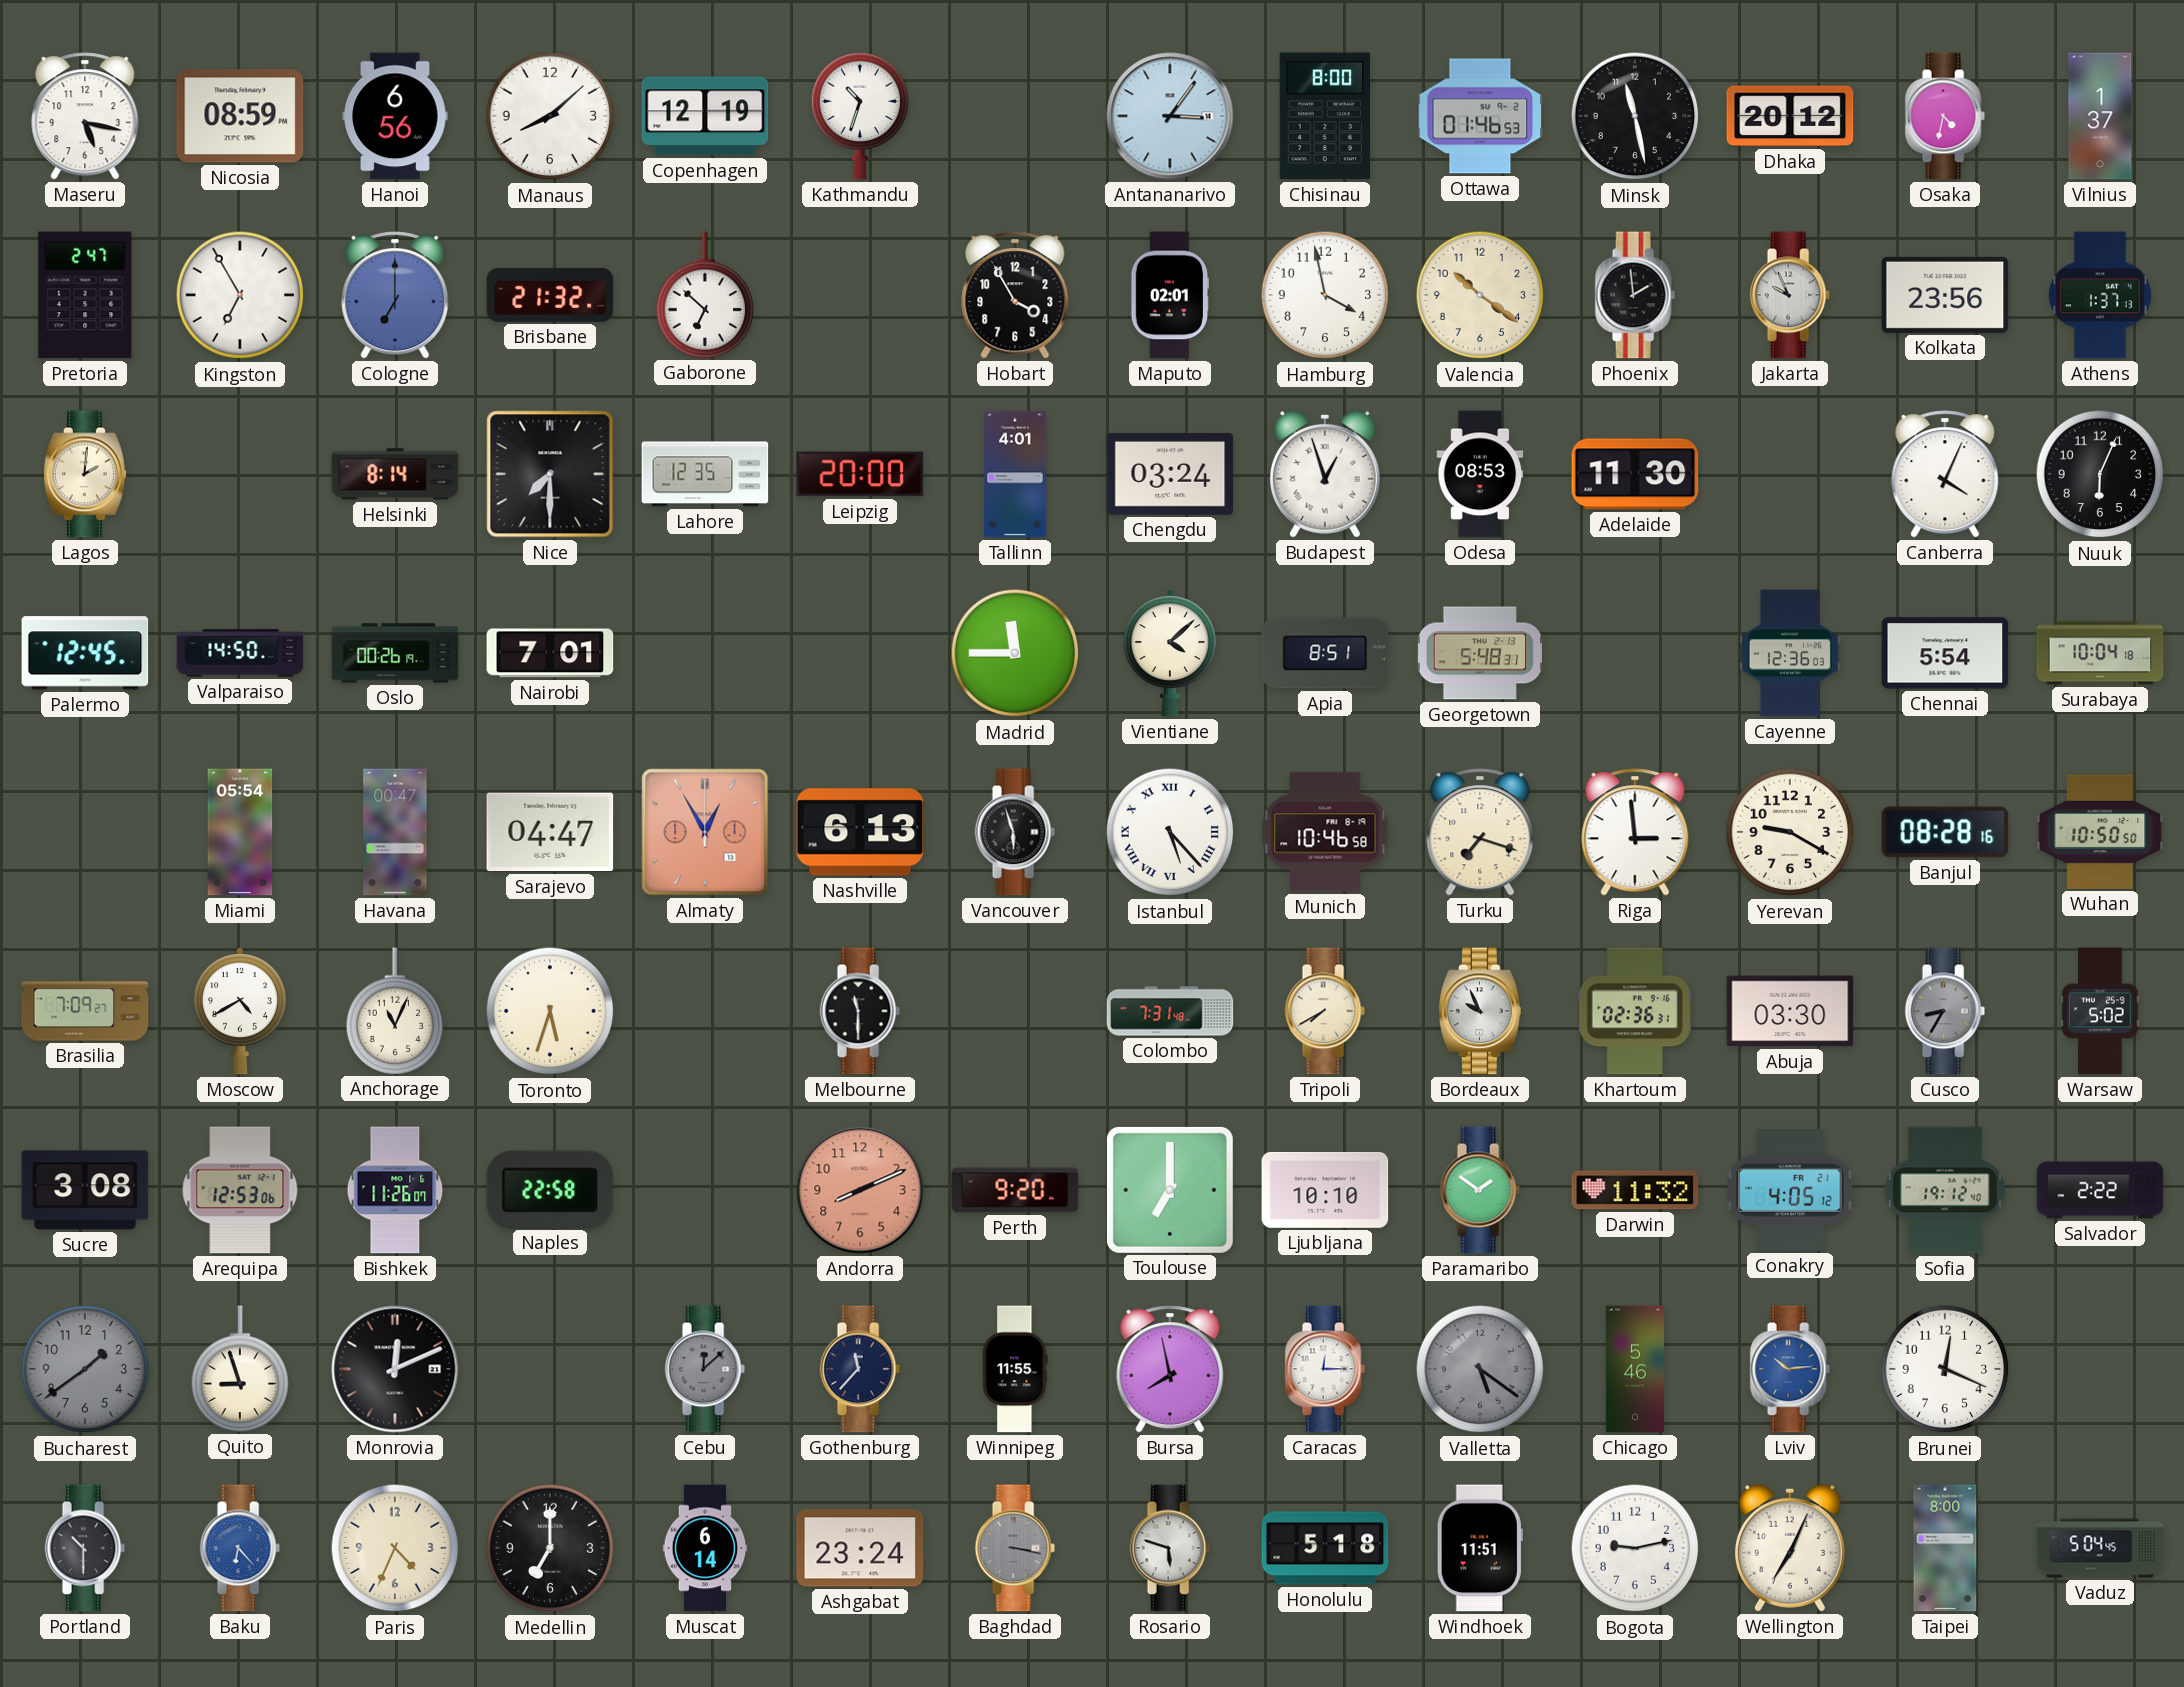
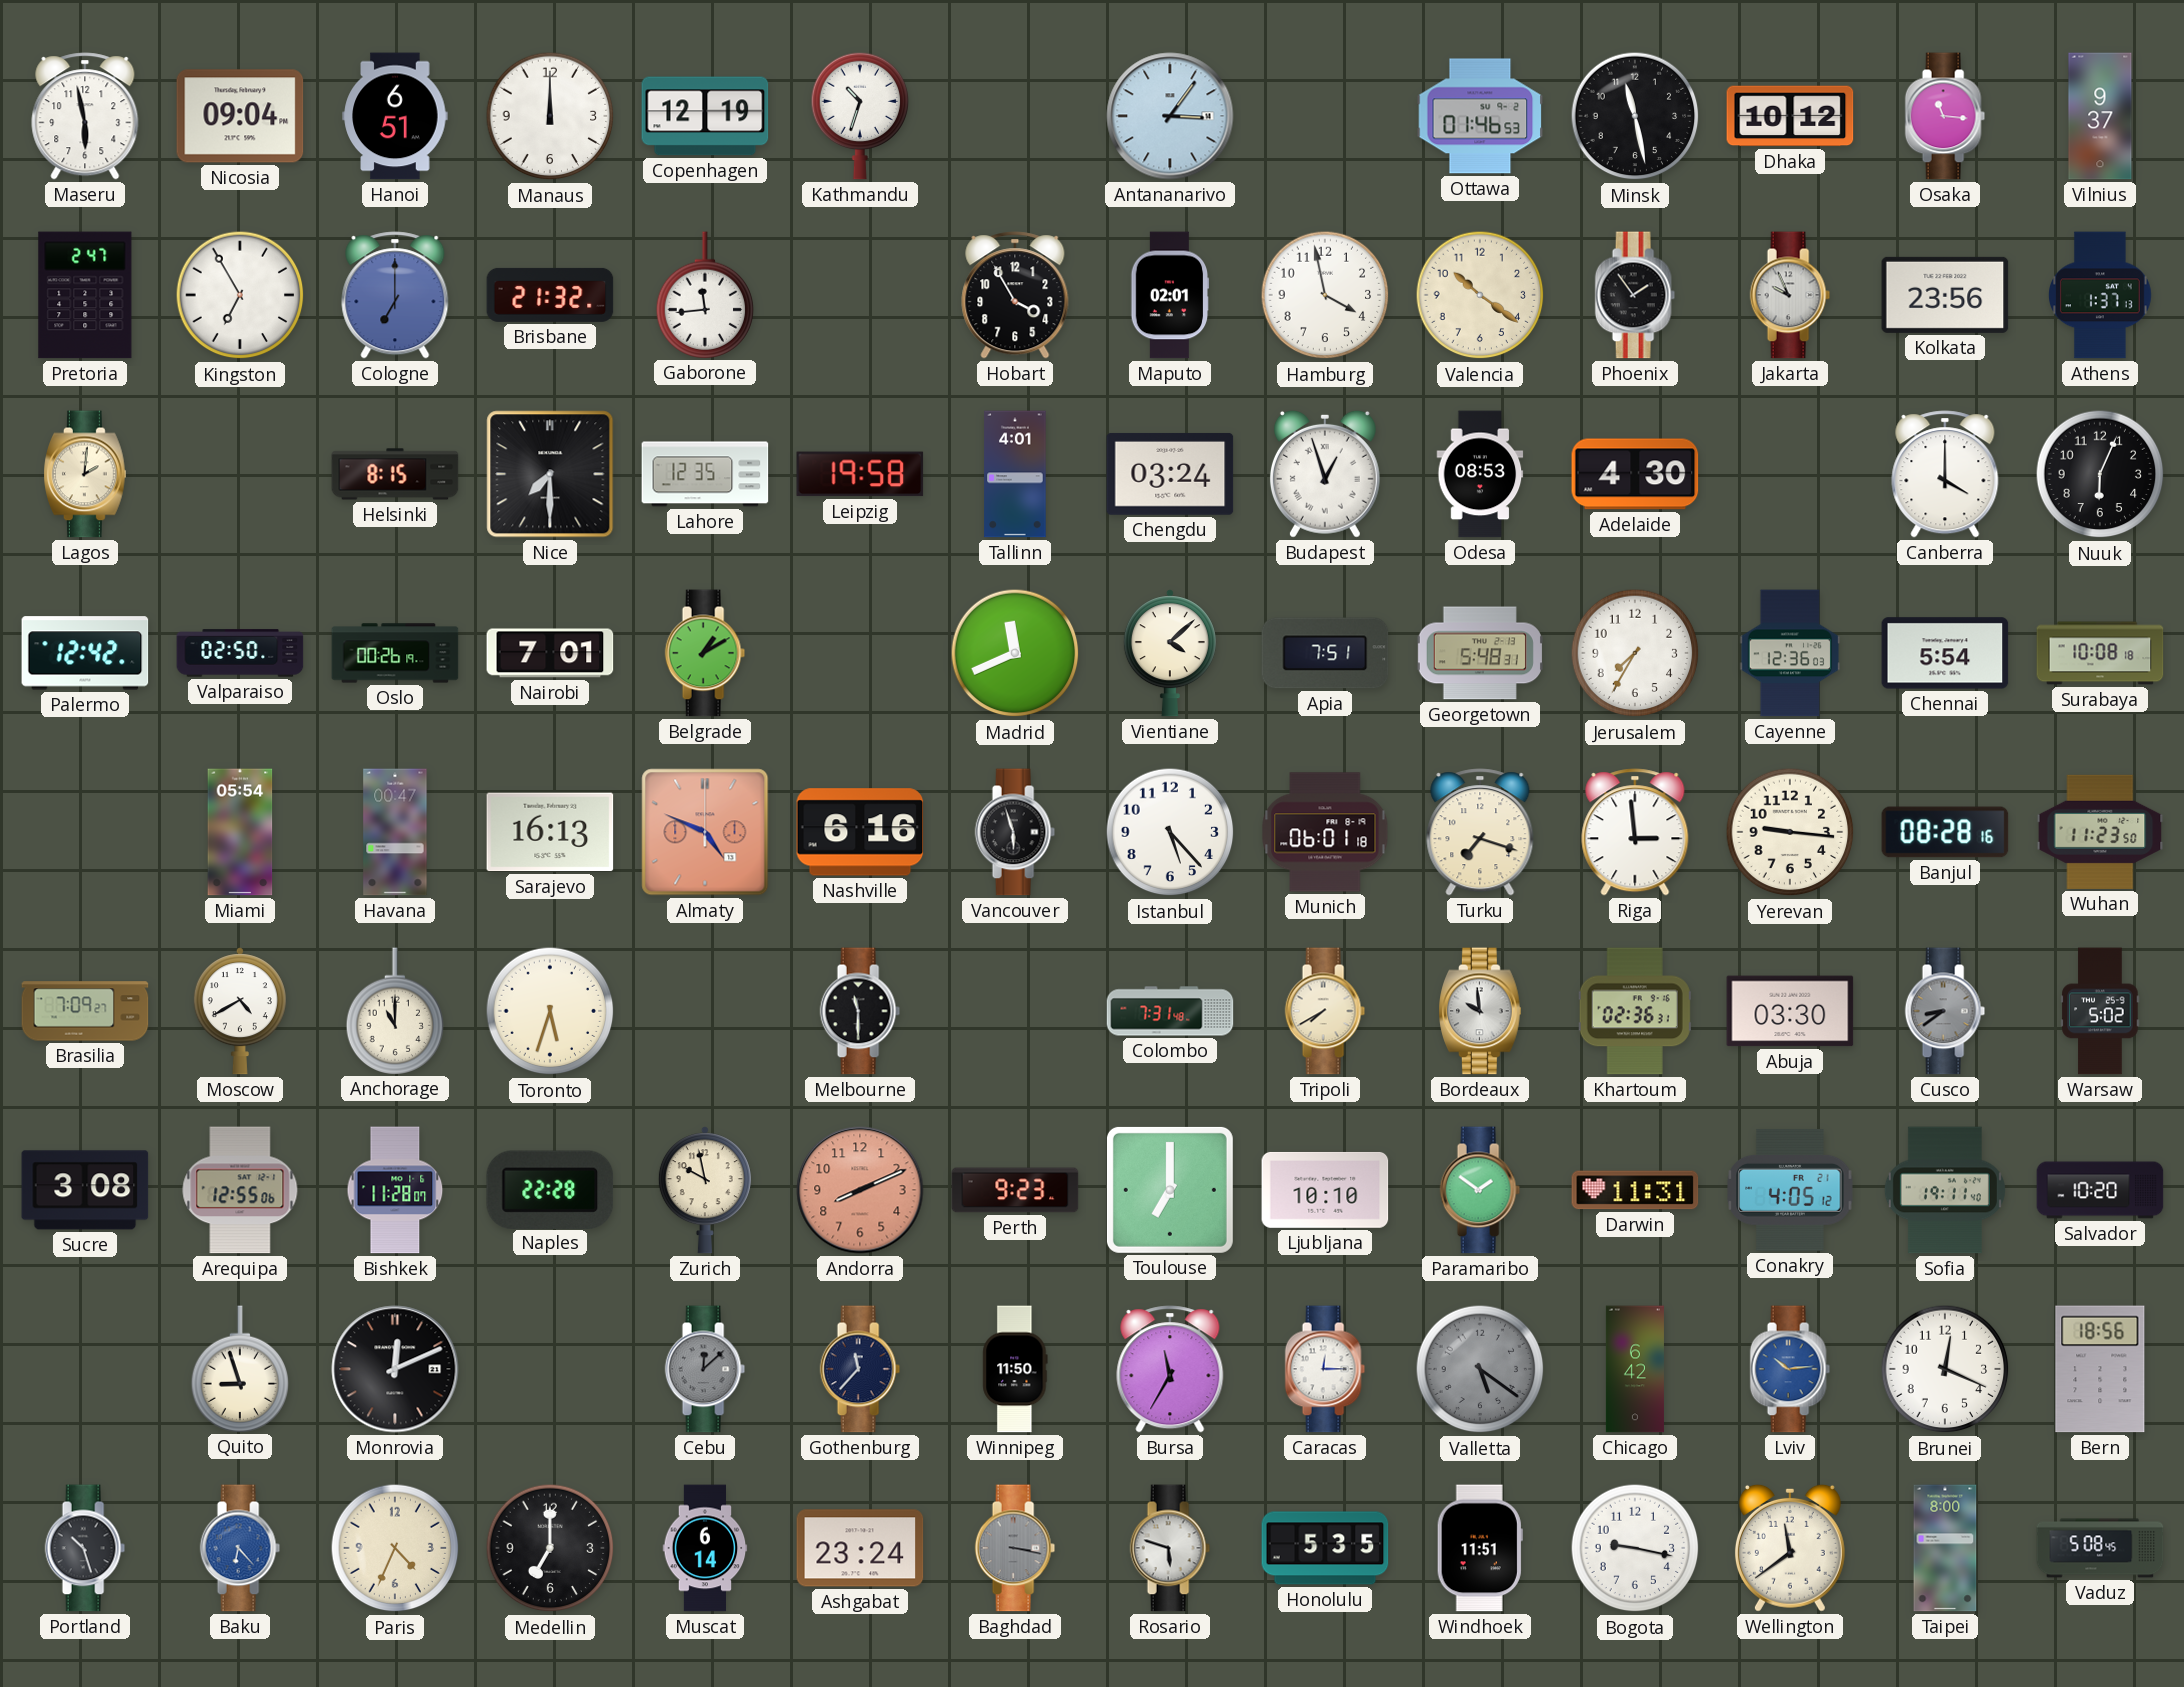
Maseru: 5:17 -> 5:58 (85, 116)
Nicosia: 08:59 -> 09:04 (240, 116)
Hanoi: 6:56 -> 6:51 (395, 116)
Manaus: 8:08 -> 12:00 (550, 116)
Chisinau: 8:00 -> none (1325, 116)
Dhaka: 20:12 -> 10:12 (1790, 116)
Osaka: 4:32 -> 11:16 (1945, 116)
Vilnius: 1:37 -> 9:37 (2100, 116)
Gaborone: 6:52 -> 11:44 (705, 295)
Phoenix: 1:59 -> 1:54 (1635, 295)
Helsinki: 8:14 -> 8:15 (395, 474)
Leipzig: 20:00 -> 19:58 (860, 474)
Adelaide: 11:30 -> 4:30 (1635, 474)
Canberra: 4:04 -> 4:00 (1945, 474)
Palermo: 12:45 -> 12:42 (85, 653)
Valparaiso: 14:50 -> 02:50 (240, 653)
Belgrade: none -> 1:10 (705, 653)
Madrid: 11:45 -> 11:41 (1015, 653)
Apia: 8:51 -> 7:51 (1325, 653)
Jerusalem: none -> 7:35 (1635, 653)
Surabaya: 10:04 -> 10:08 (2100, 653)
Sarajevo: 04:47 -> 16:13 (550, 832)
Almaty: 12:55 -> 4:49 (705, 832)
Nashville: 6:13 -> 6:16 (860, 832)
Istanbul numerals: Roman -> Arabic (1170, 832)
Munich: 10:46 -> 06:01 (1325, 832)
Yerevan: 9:20 -> 9:16 (1790, 832)
Wuhan: 10:50 -> 11:23 (2100, 832)
Anchorage: 11:04 -> 11:00 (395, 1011)
Bordeaux: 9:56 -> 9:59 (1480, 1011)
Cusco: 8:35 -> 8:39 (1945, 1011)
Arequipa: 12:53 -> 12:55 (240, 1190)
Bishkek: 11:26 -> 11:28 (395, 1190)
Naples: 22:58 -> 22:28 (550, 1189)
Zurich: none -> 9:58 (705, 1190)
Perth: 9:20 -> 9:23 (1015, 1190)
Darwin: 11:32 -> 11:31 (1635, 1190)
Sofia: 19:12 -> 19:11 (1945, 1190)
Salvador: 2:22 -> 10:20 (2100, 1190)
Bucharest: 1:39 -> none (85, 1369)
Winnipeg: 11:55 -> 11:50 (1015, 1369)
Bursa: 7:58 -> 11:35 (1170, 1369)
Chicago: 5:46 -> 6:42 (1635, 1369)
Bern: none -> 18:56 (2100, 1369)
Portland: 10:30 -> 10:27 (85, 1548)
Honolulu: 5:18 -> 5:35 (1325, 1548)
Bogota: 9:13 -> 9:17 (1635, 1548)
Wellington: 7:04 -> 11:39 (1790, 1548)
Vaduz: 5:04 -> 5:08 (2100, 1548)
